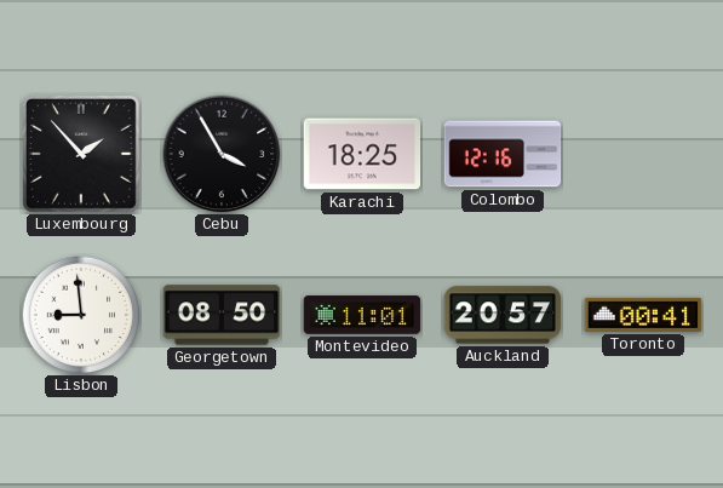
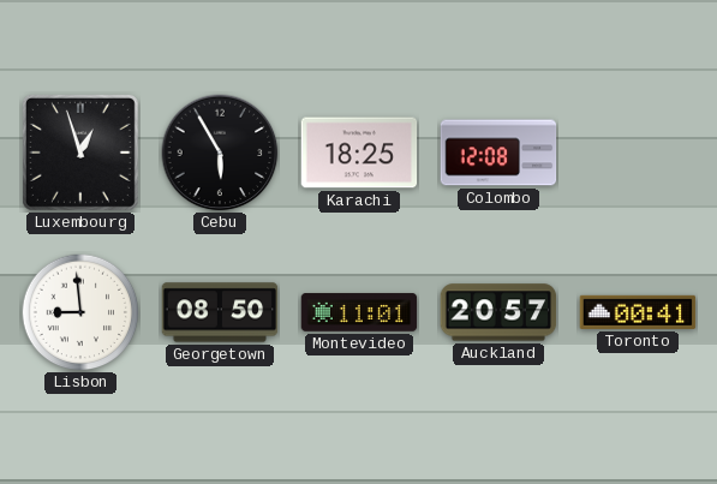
Luxembourg: 1:53 -> 12:57 (80, 153)
Cebu: 3:55 -> 5:55 (220, 153)
Colombo: 12:16 -> 12:08 (498, 153)
